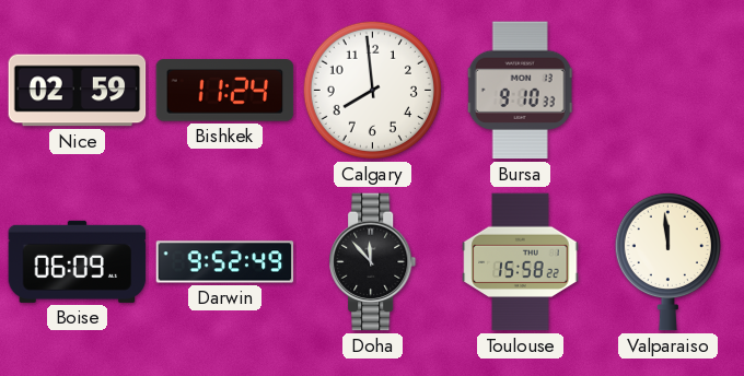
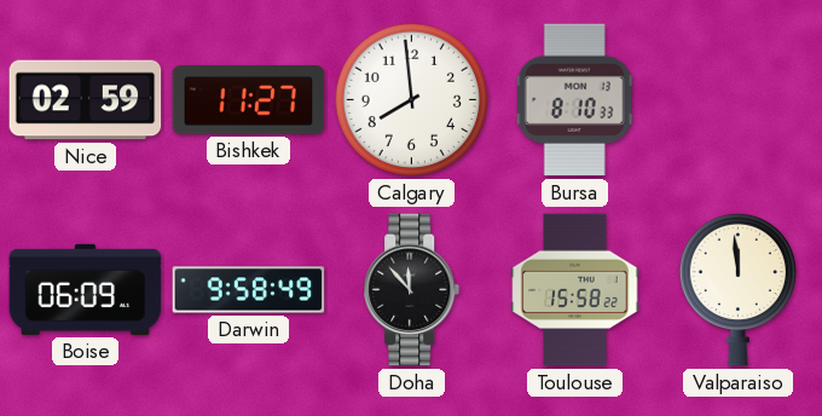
Bishkek: 11:24 -> 11:27 (249, 100)
Bursa: 9:10 -> 8:10 (575, 100)
Darwin: 9:52 -> 9:58 (249, 290)
